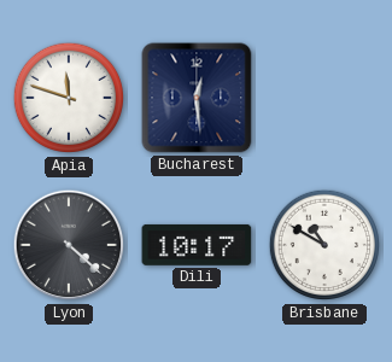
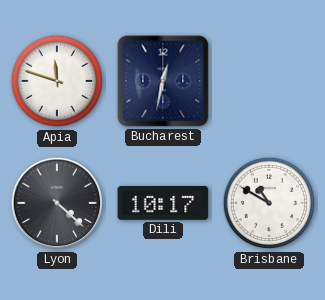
Bucharest: 12:29 -> 12:32 (163, 81)
